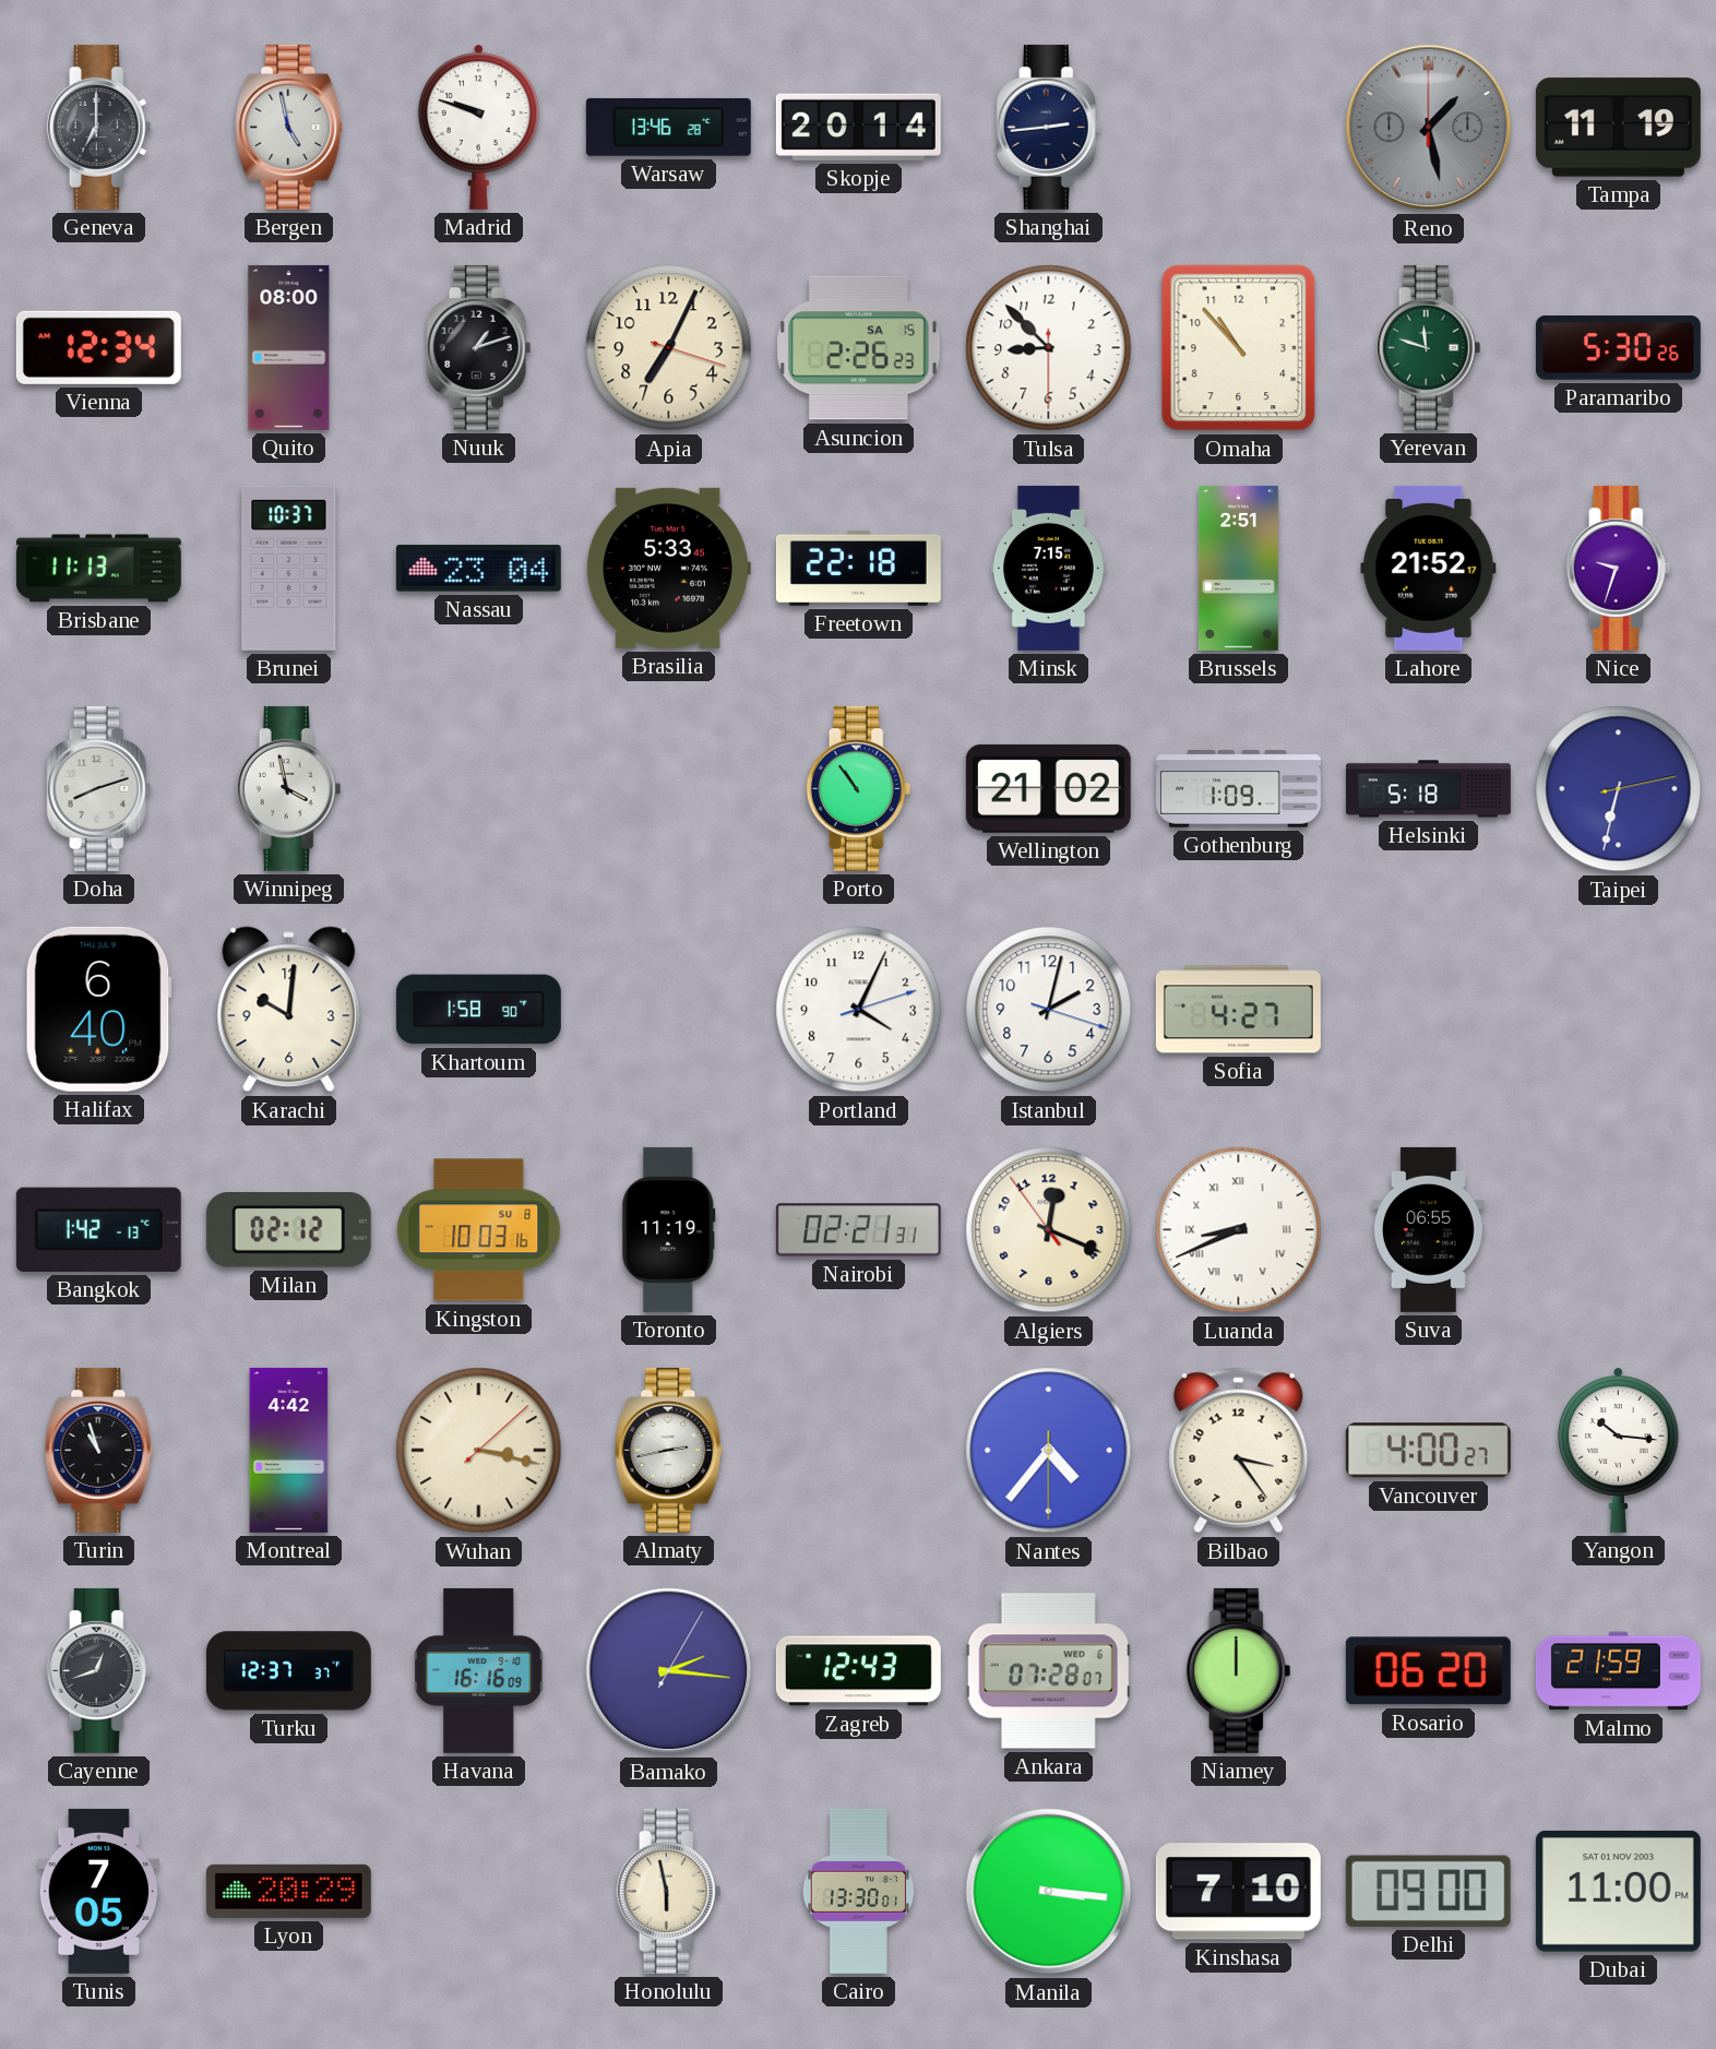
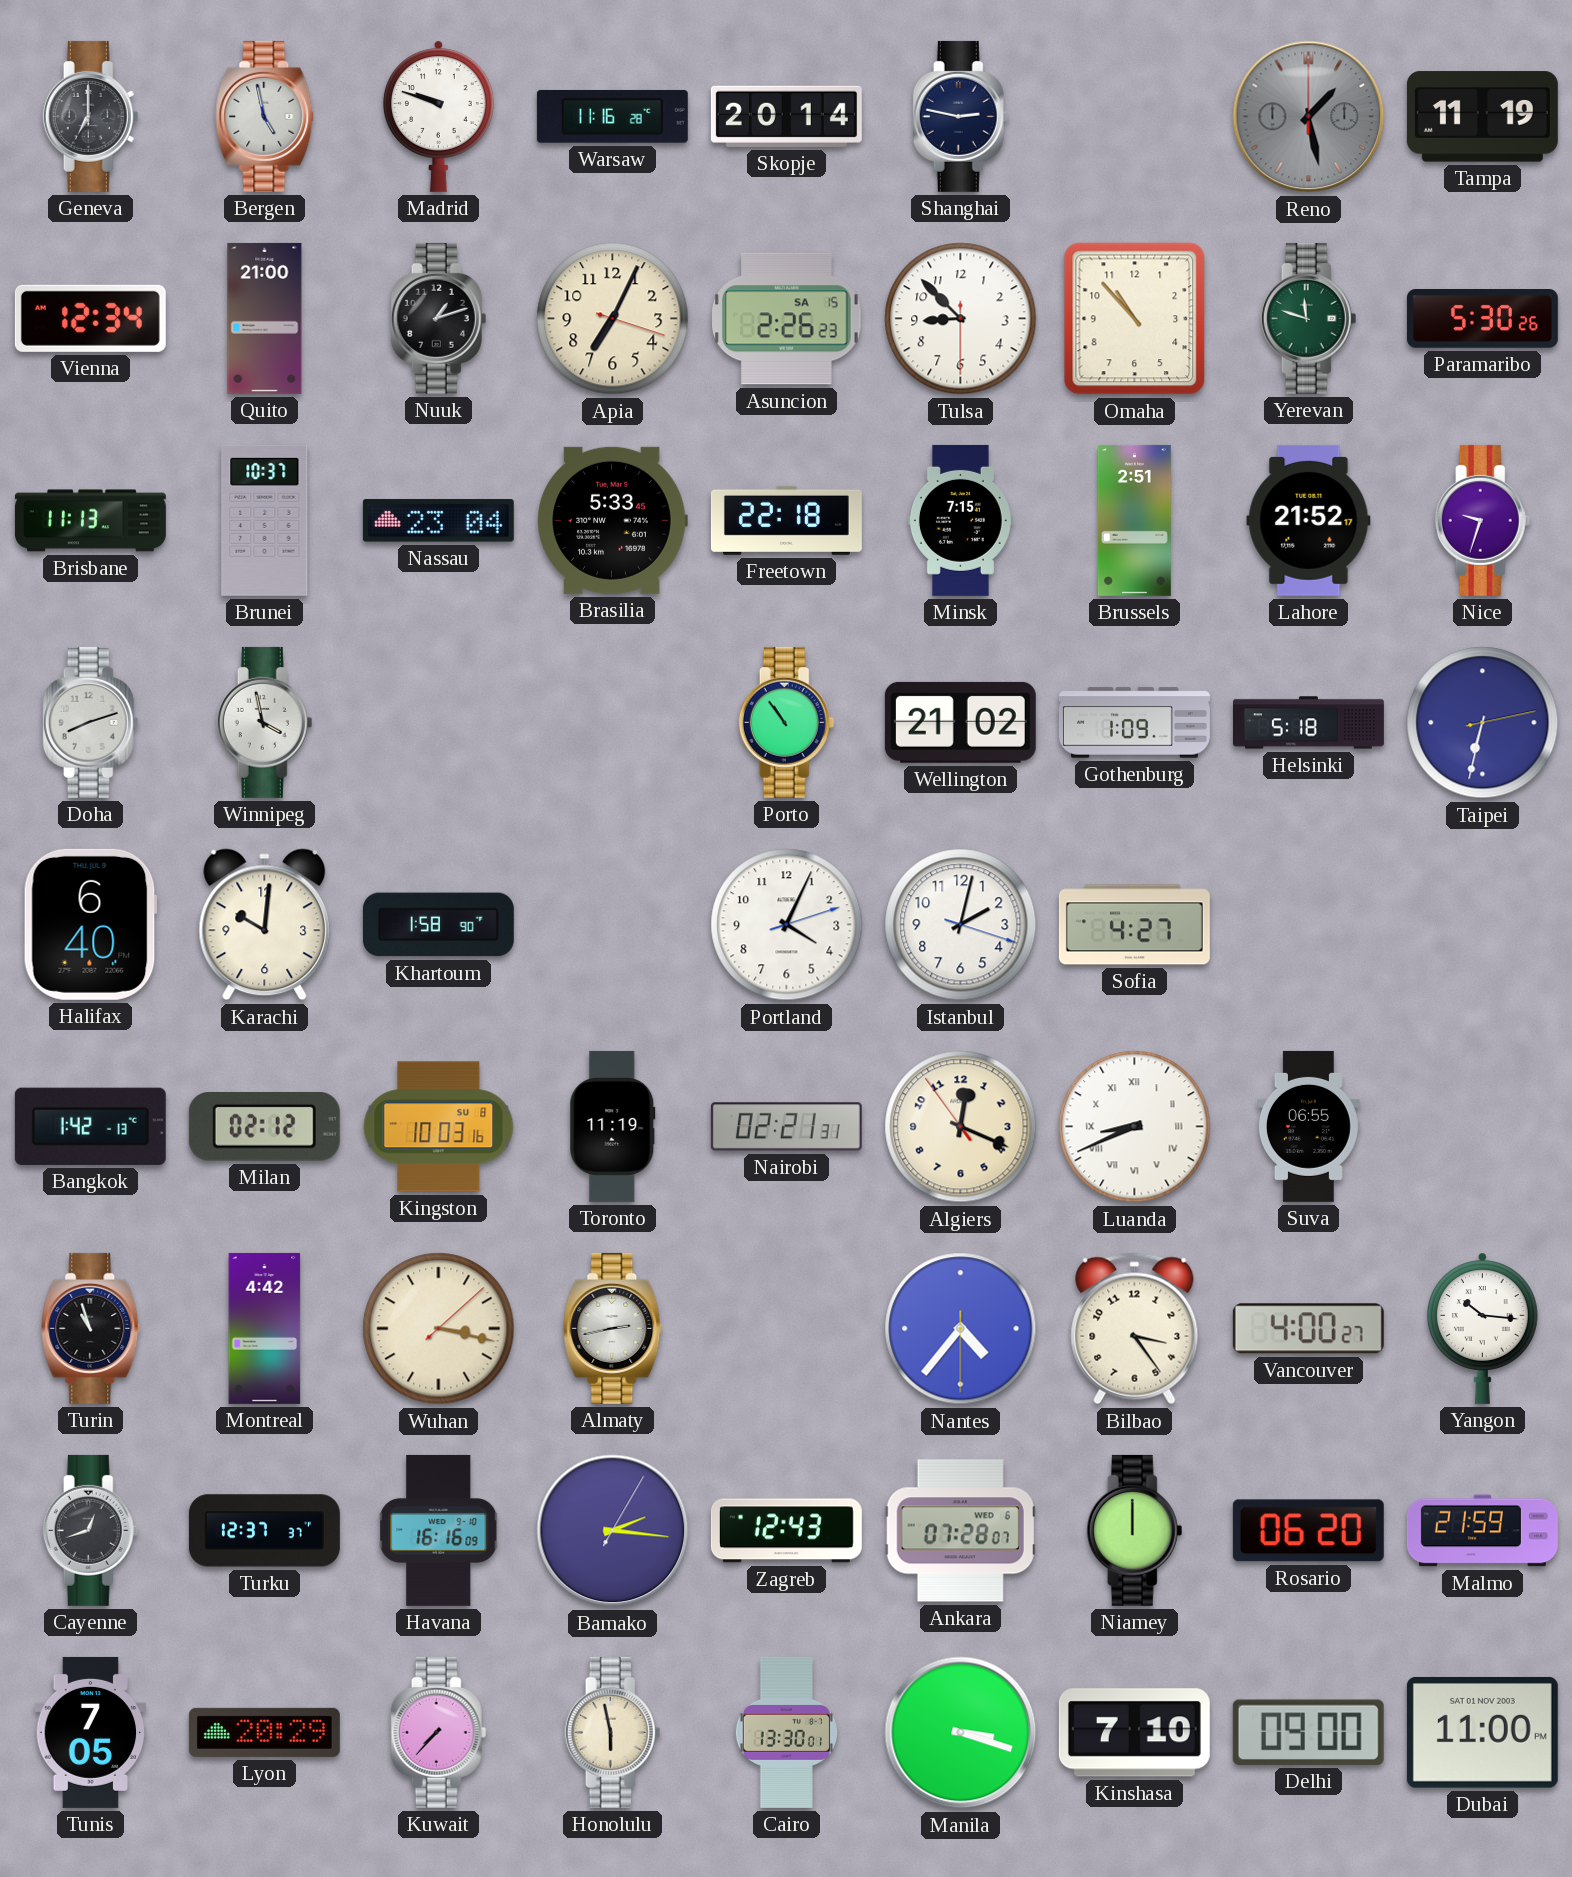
Warsaw: 13:46 -> 11:16 (612, 116)
Shanghai: 2:44 -> 2:47 (961, 116)
Quito: 08:00 -> 21:00 (265, 318)
Kuwait: none -> 7:37 (439, 1732)
Manila: 3:16 -> 3:18 (961, 1733)
